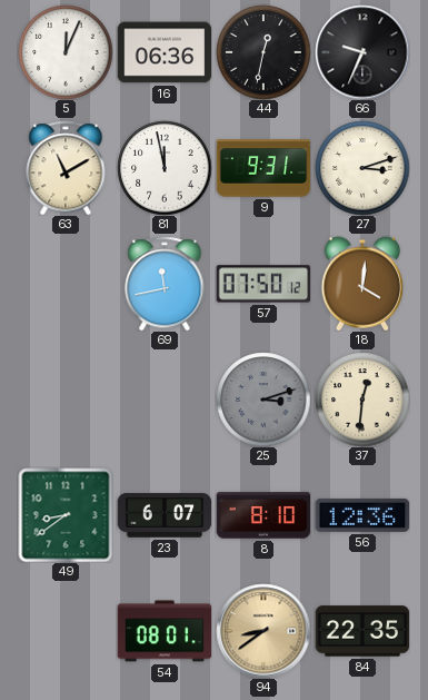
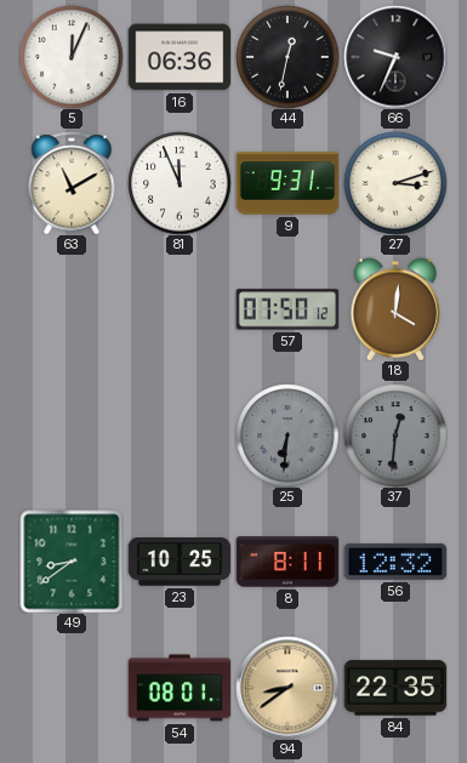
81: 11:58 -> 11:56 (180, 183)
69: 11:43 -> none (165, 284)
25: 3:12 -> 6:31 (287, 435)
37 dial: cream -> grey (395, 435)
23: 6:07 -> 10:25 (180, 562)
8: 8:10 -> 8:11 (287, 562)
56: 12:36 -> 12:32 (395, 562)
